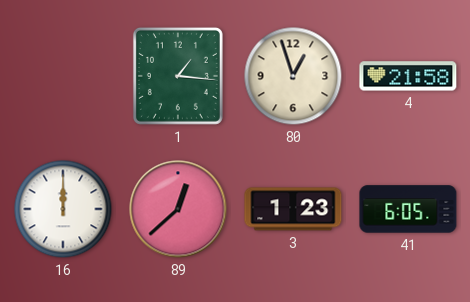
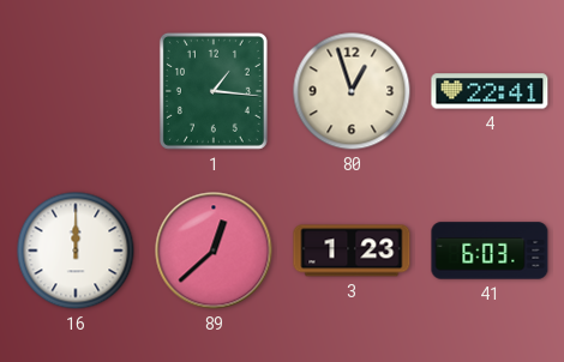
4: 21:58 -> 22:41 (490, 91)
41: 6:05 -> 6:03 (490, 251)
